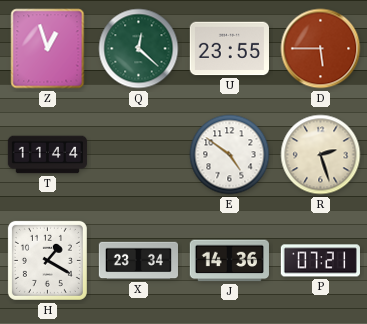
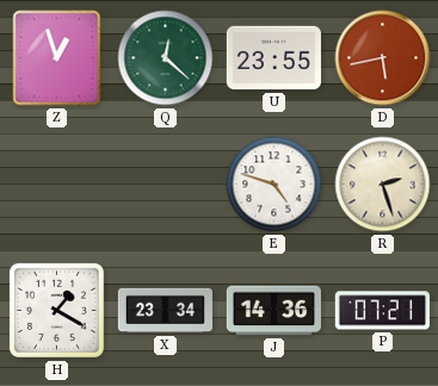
D: 5:45 -> 5:43 (383, 58)
T: 11:44 -> none (48, 155)
E: 4:51 -> 4:48 (274, 185)
